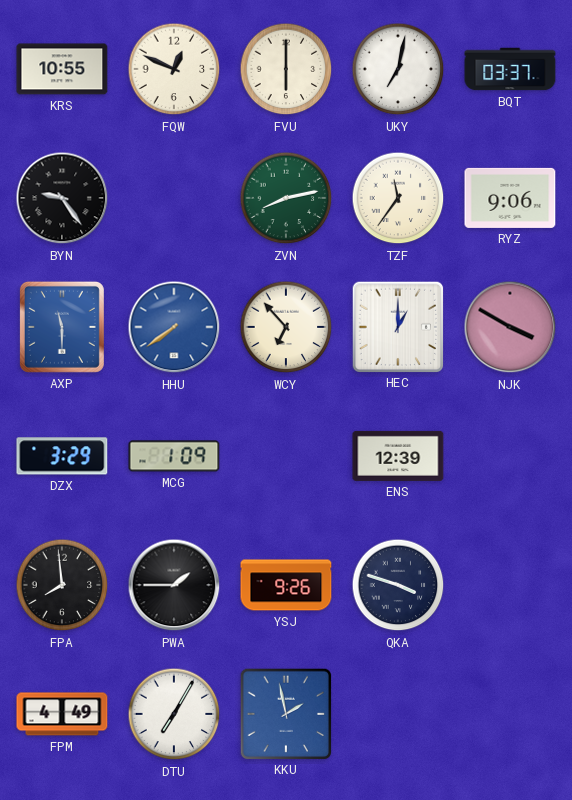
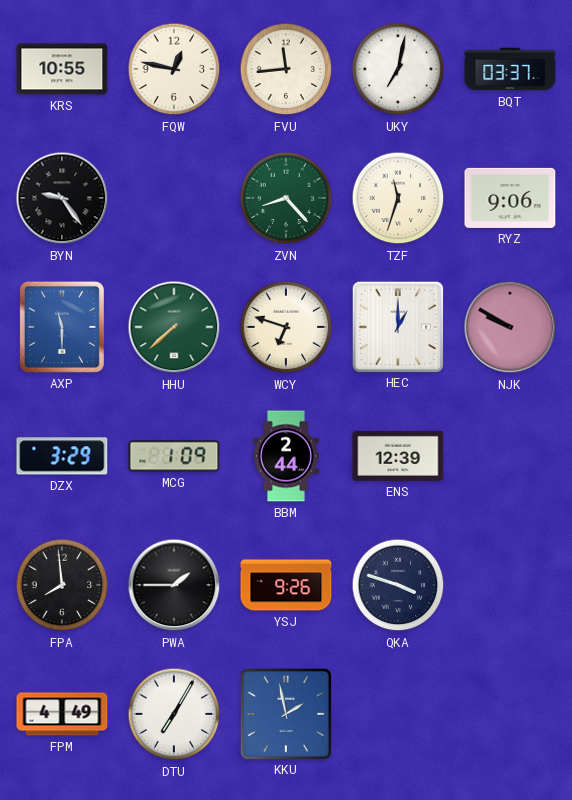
FQW: 12:49 -> 12:47 (174, 69)
FVU: 6:00 -> 11:44 (286, 69)
ZVN: 8:13 -> 8:23 (286, 198)
TZF: 11:36 -> 11:33 (398, 198)
HHU: 7:39 -> 7:38 (174, 327)
HHU dial: blue -> green (174, 327)
WCY: 6:53 -> 6:48 (286, 327)
NJK: 3:50 -> 9:50 (510, 327)
BBM: none -> 2:44 (287, 456)
